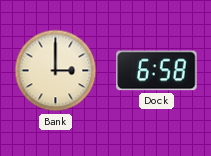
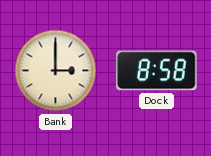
Dock: 6:58 -> 8:58 (157, 71)
